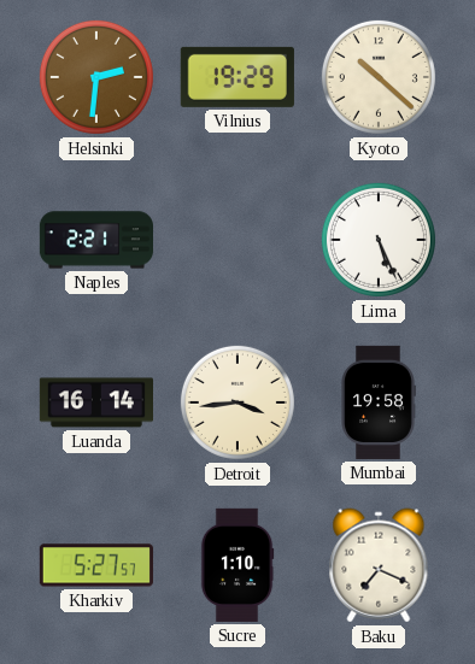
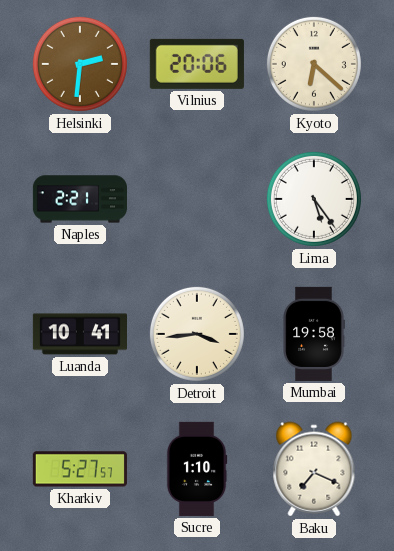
Vilnius: 19:29 -> 20:06 (197, 64)
Kyoto: 10:22 -> 6:22 (314, 64)
Lima: 5:26 -> 5:24 (314, 199)
Luanda: 16:14 -> 10:41 (79, 334)
